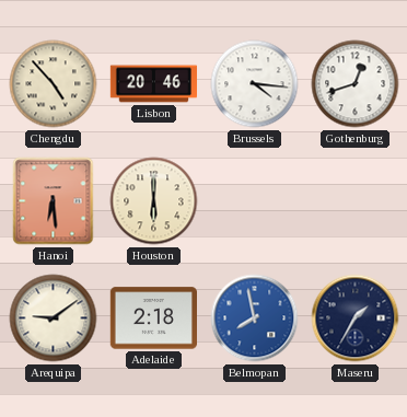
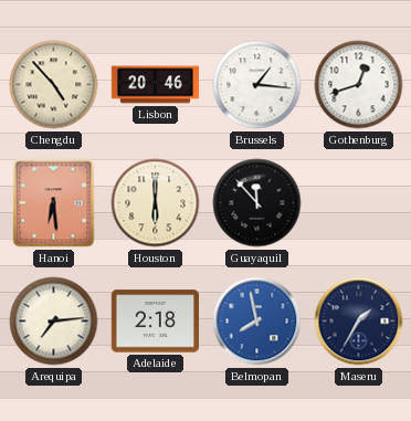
Brussels: 4:16 -> 1:16 (257, 85)
Guayaquil: none -> 11:53 (257, 203)
Arequipa: 9:09 -> 7:14 (54, 322)
